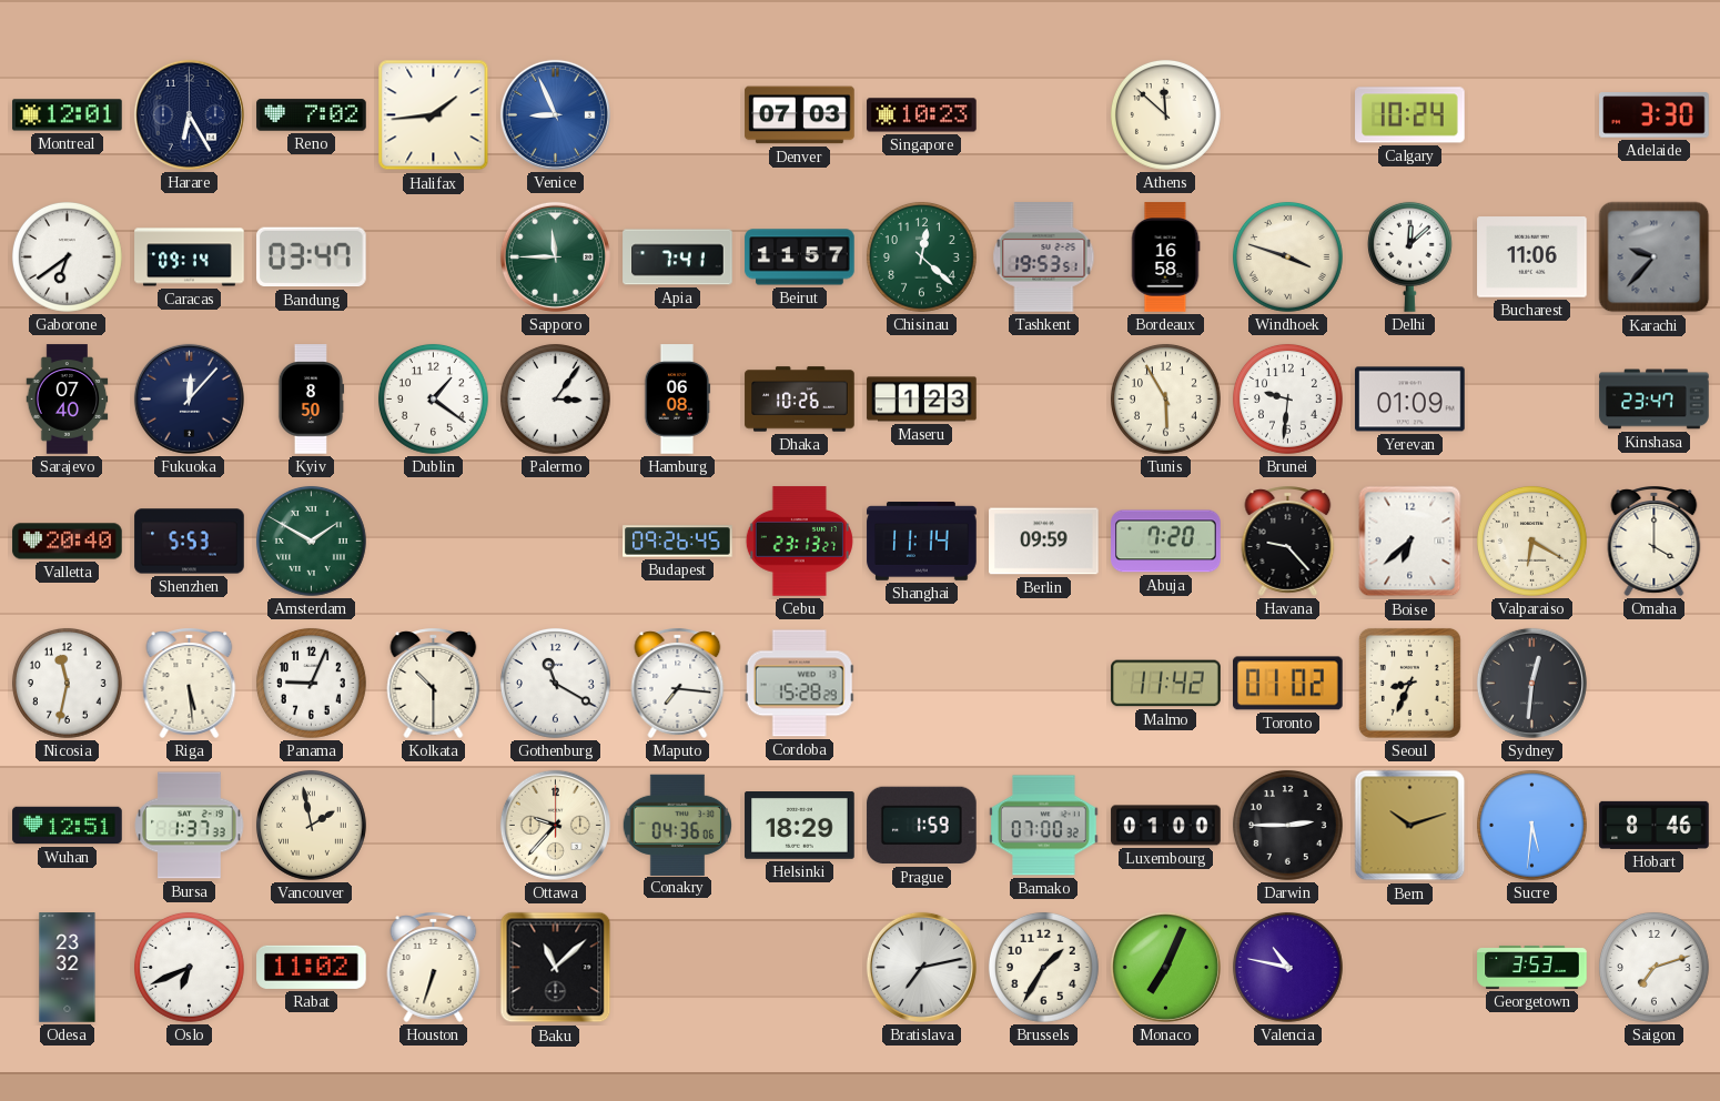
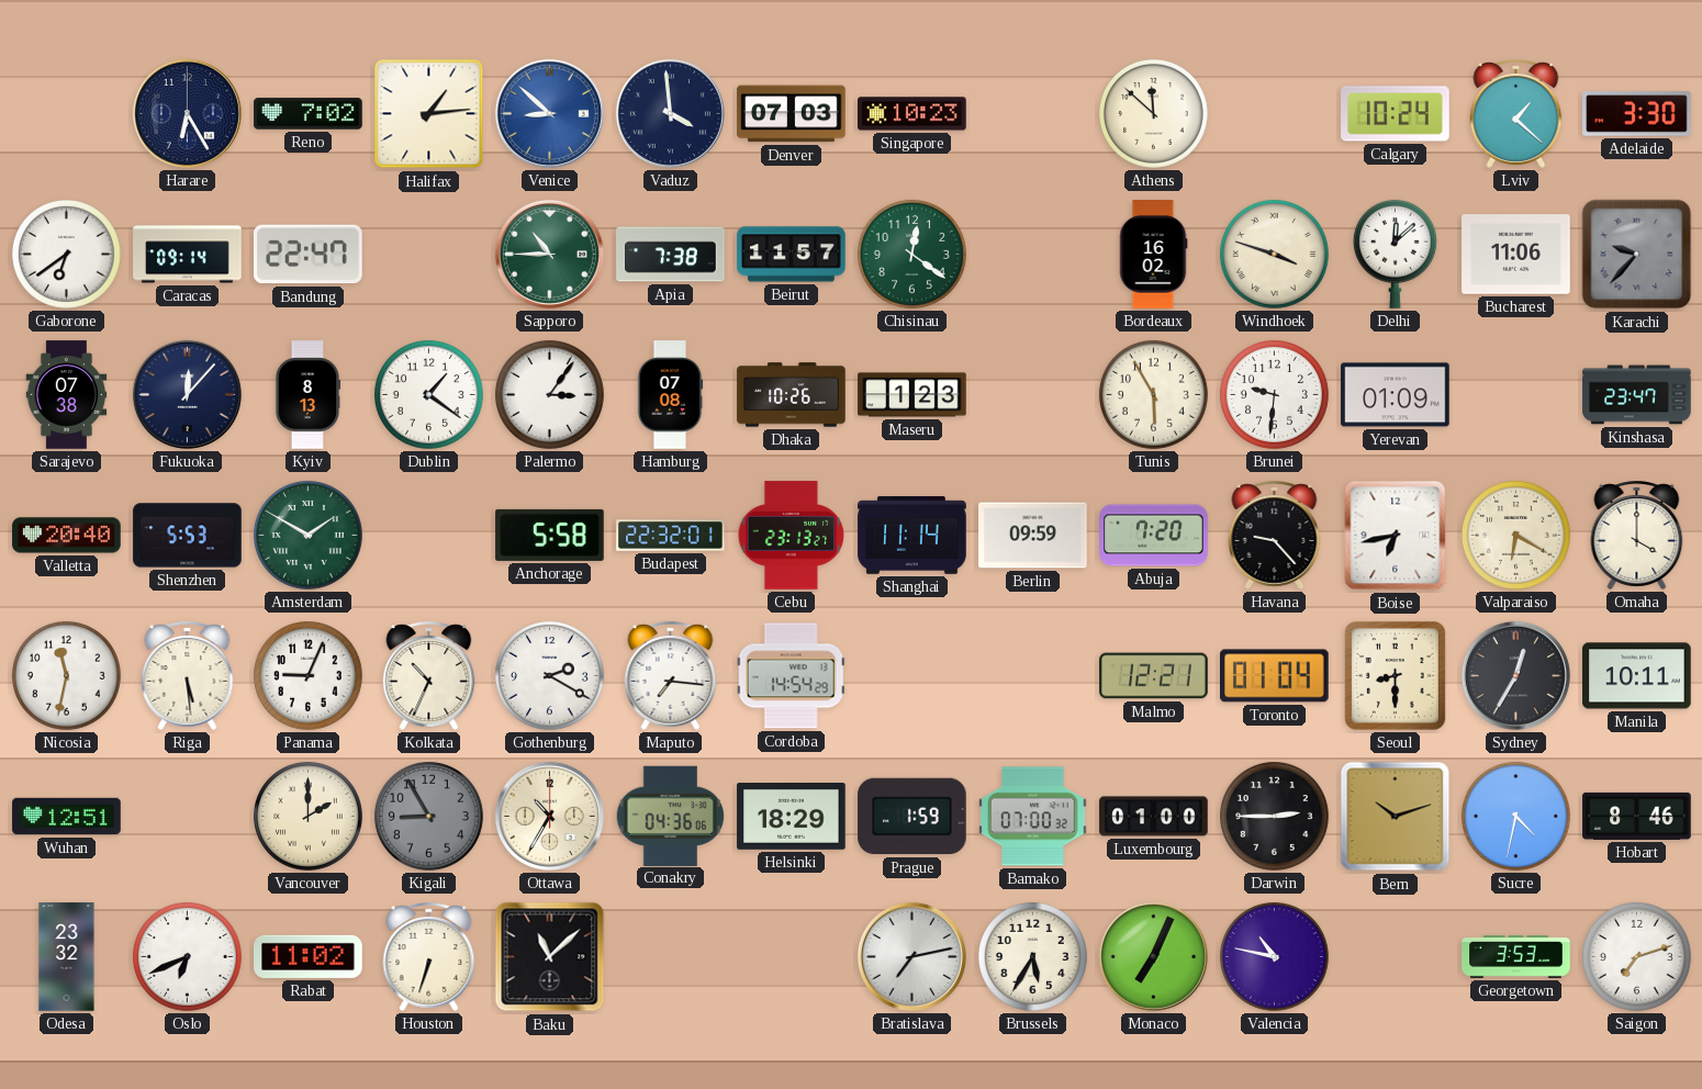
Montreal: 12:01 -> none (68, 115)
Halifax: 1:44 -> 1:14 (429, 114)
Venice: 8:56 -> 8:52 (549, 113)
Vaduz: none -> 3:59 (670, 113)
Lviv: none -> 1:22 (1516, 113)
Bandung: 03:47 -> 22:47 (309, 255)
Sapporo: 11:45 -> 10:45 (549, 254)
Apia: 7:41 -> 7:38 (671, 255)
Chisinau: 12:22 -> 12:21 (911, 254)
Tashkent: 19:53 -> none (1044, 257)
Bordeaux: 16:58 -> 16:02 (1153, 255)
Sarajevo: 07:40 -> 07:38 (67, 395)
Kyiv: 8:50 -> 8:13 (307, 395)
Hamburg: 06:08 -> 07:08 (670, 395)
Anchorage: none -> 5:58 (550, 535)
Budapest: 09:26 -> 22:32 (671, 536)
Boise: 6:38 -> 6:43 (1396, 536)
Kolkata: 10:30 -> 10:34 (429, 675)
Gothenburg: 11:20 -> 2:20 (549, 675)
Cordoba: 15:28 -> 14:54 (791, 676)
Malmo: 11:42 -> 12:21 (1154, 676)
Toronto: 01:02 -> 01:04 (1275, 676)
Seoul: 8:34 -> 8:30 (1395, 675)
Sydney: 12:31 -> 12:35 (1515, 675)
Manila: none -> 10:11 (1637, 676)
Bursa: 1:37 -> none (190, 826)
Vancouver: 1:58 -> 2:00 (307, 816)
Kigali: none -> 8:55 (428, 816)
Ottawa: 9:37 -> 10:35 (549, 816)
Sucre: 5:31 -> 4:32 (1515, 816)
Brussels: 1:35 -> 5:35 (1032, 956)
